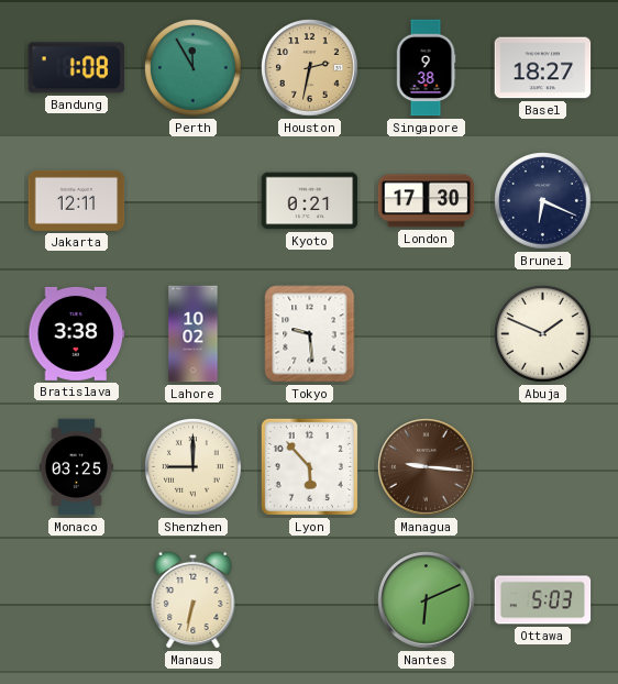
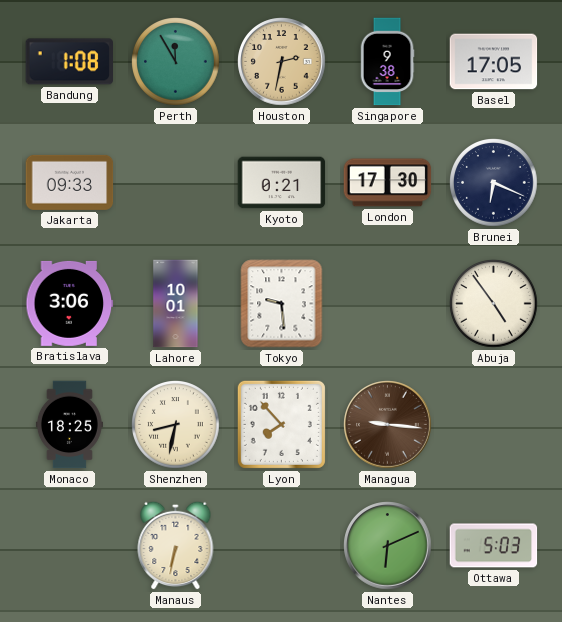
Basel: 18:27 -> 17:05 (494, 62)
Jakarta: 12:11 -> 09:33 (70, 182)
Bratislava: 3:38 -> 3:06 (70, 303)
Lahore: 10:02 -> 10:01 (176, 304)
Abuja: 1:49 -> 4:54 (494, 304)
Monaco: 03:25 -> 18:25 (69, 425)
Shenzhen: 9:00 -> 8:32 (176, 425)
Lyon: 5:53 -> 7:53 (281, 424)
